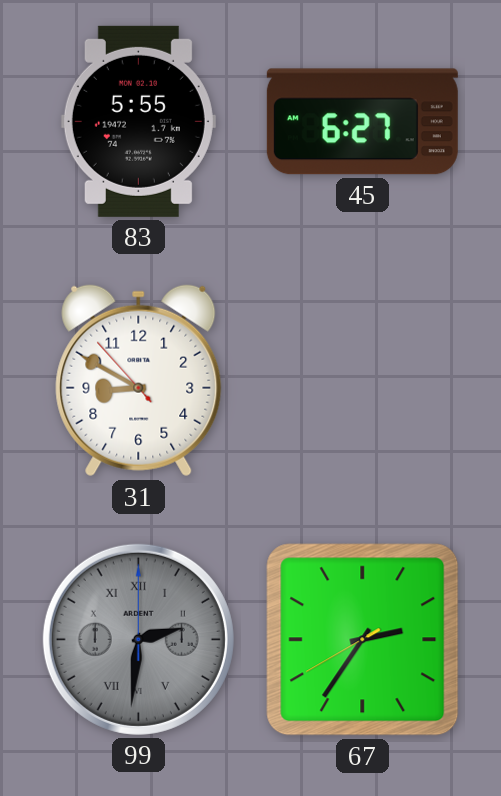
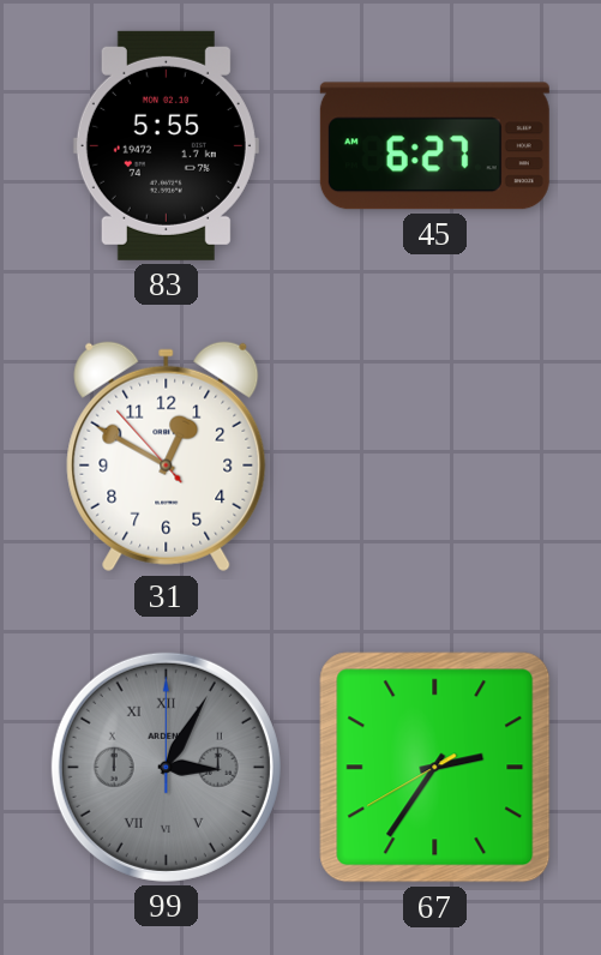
31: 8:49 -> 12:49 (167, 457)
99: 2:31 -> 3:05 (166, 767)
